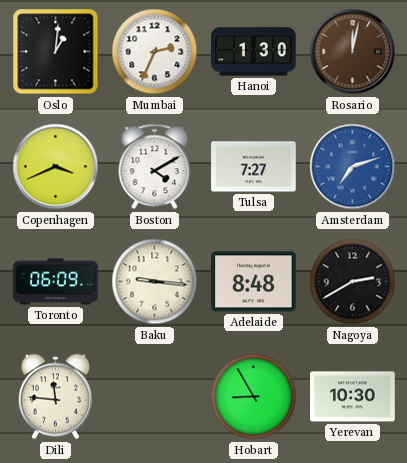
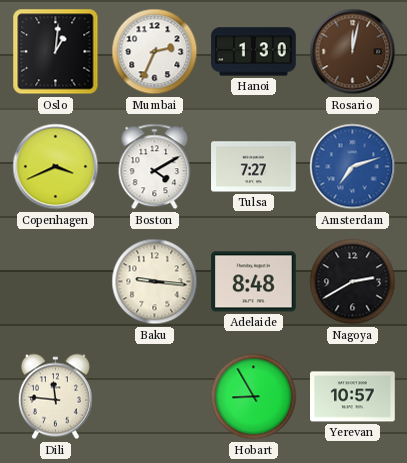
Toronto: 06:09 -> none (56, 282)
Yerevan: 10:30 -> 10:57 (353, 397)
